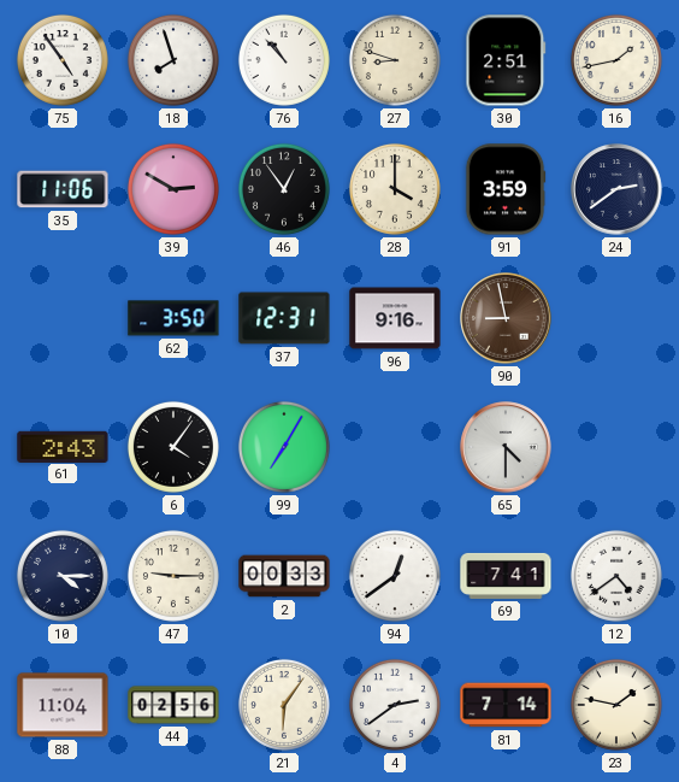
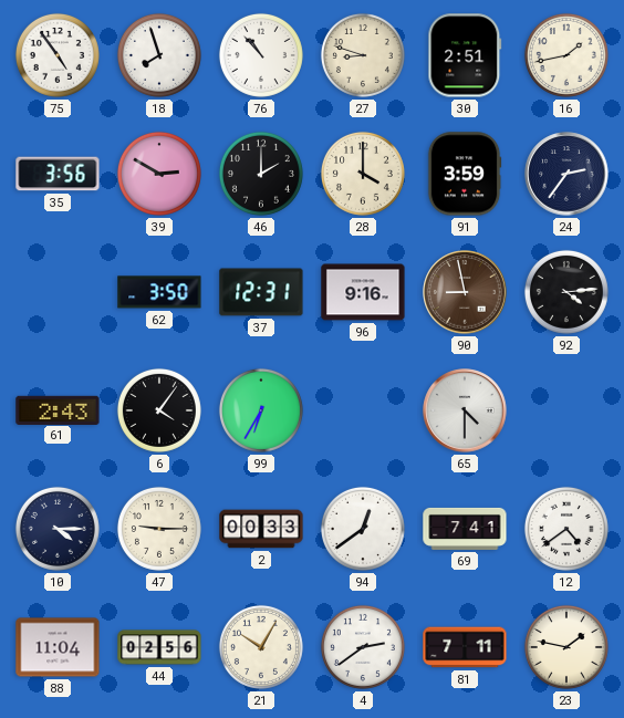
35: 11:06 -> 3:56 (58, 174)
46: 12:54 -> 2:00 (261, 174)
24: 2:39 -> 2:36 (566, 174)
92: none -> 4:14 (566, 292)
99: 7:05 -> 6:35 (261, 410)
21: 6:06 -> 10:05 (261, 647)
81: 7:14 -> 7:11 (465, 647)
